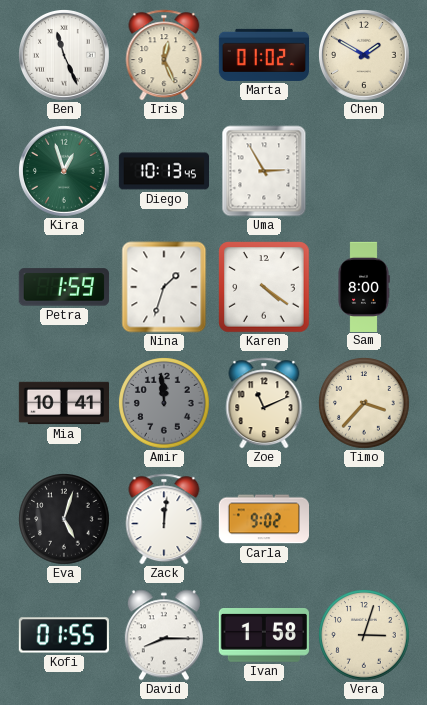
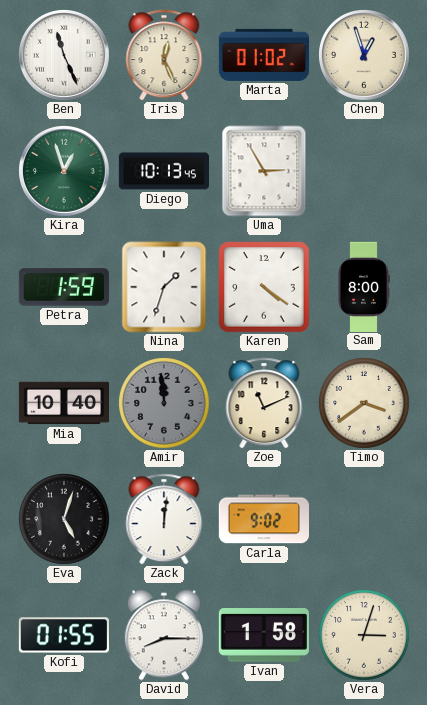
Chen: 1:50 -> 12:57 (365, 56)
Mia: 10:41 -> 10:40 (63, 403)
Timo: 3:37 -> 3:39 (365, 404)
